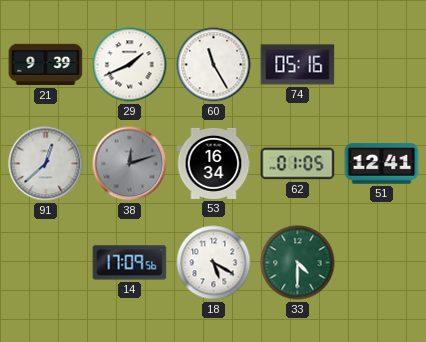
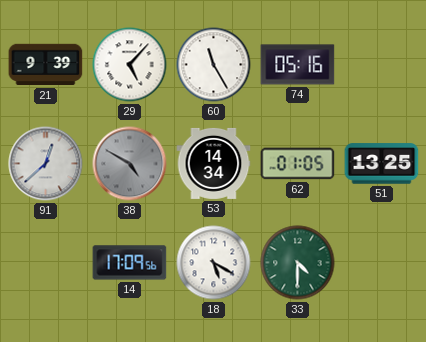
29: 1:41 -> 5:07 (130, 65)
38: 12:12 -> 4:50 (130, 164)
53: 16:34 -> 14:34 (214, 163)
51: 12:41 -> 13:25 (382, 164)
